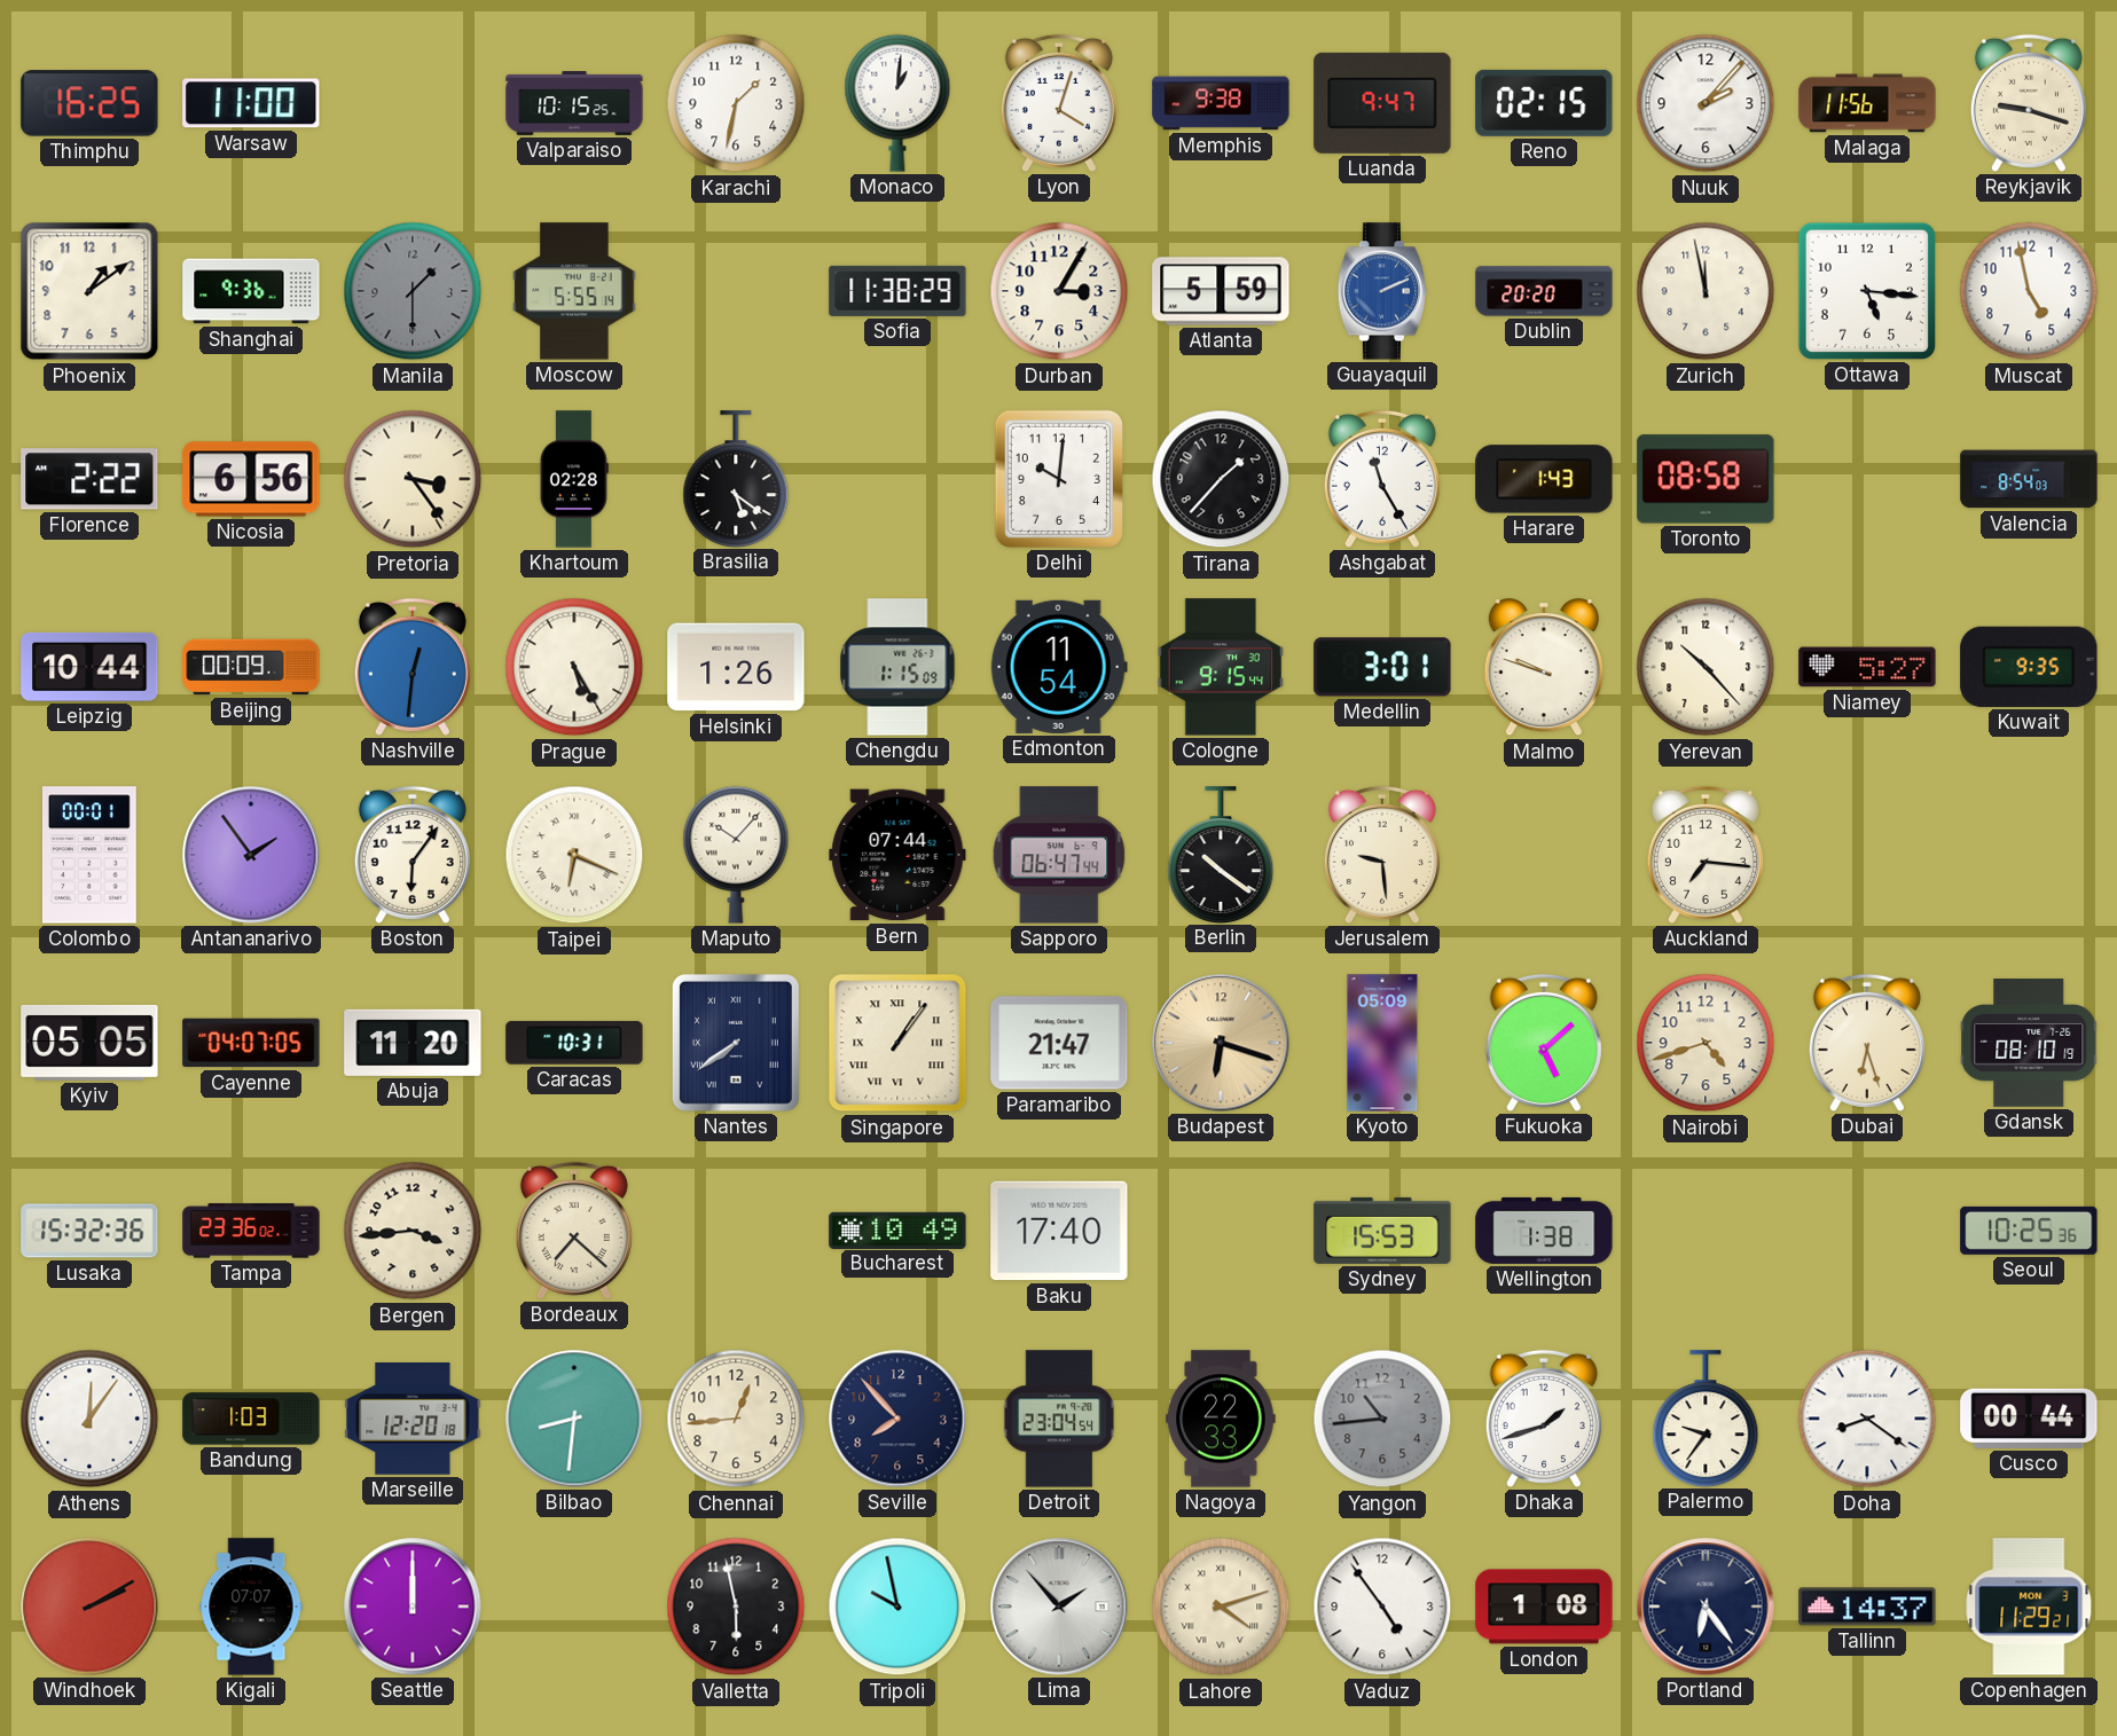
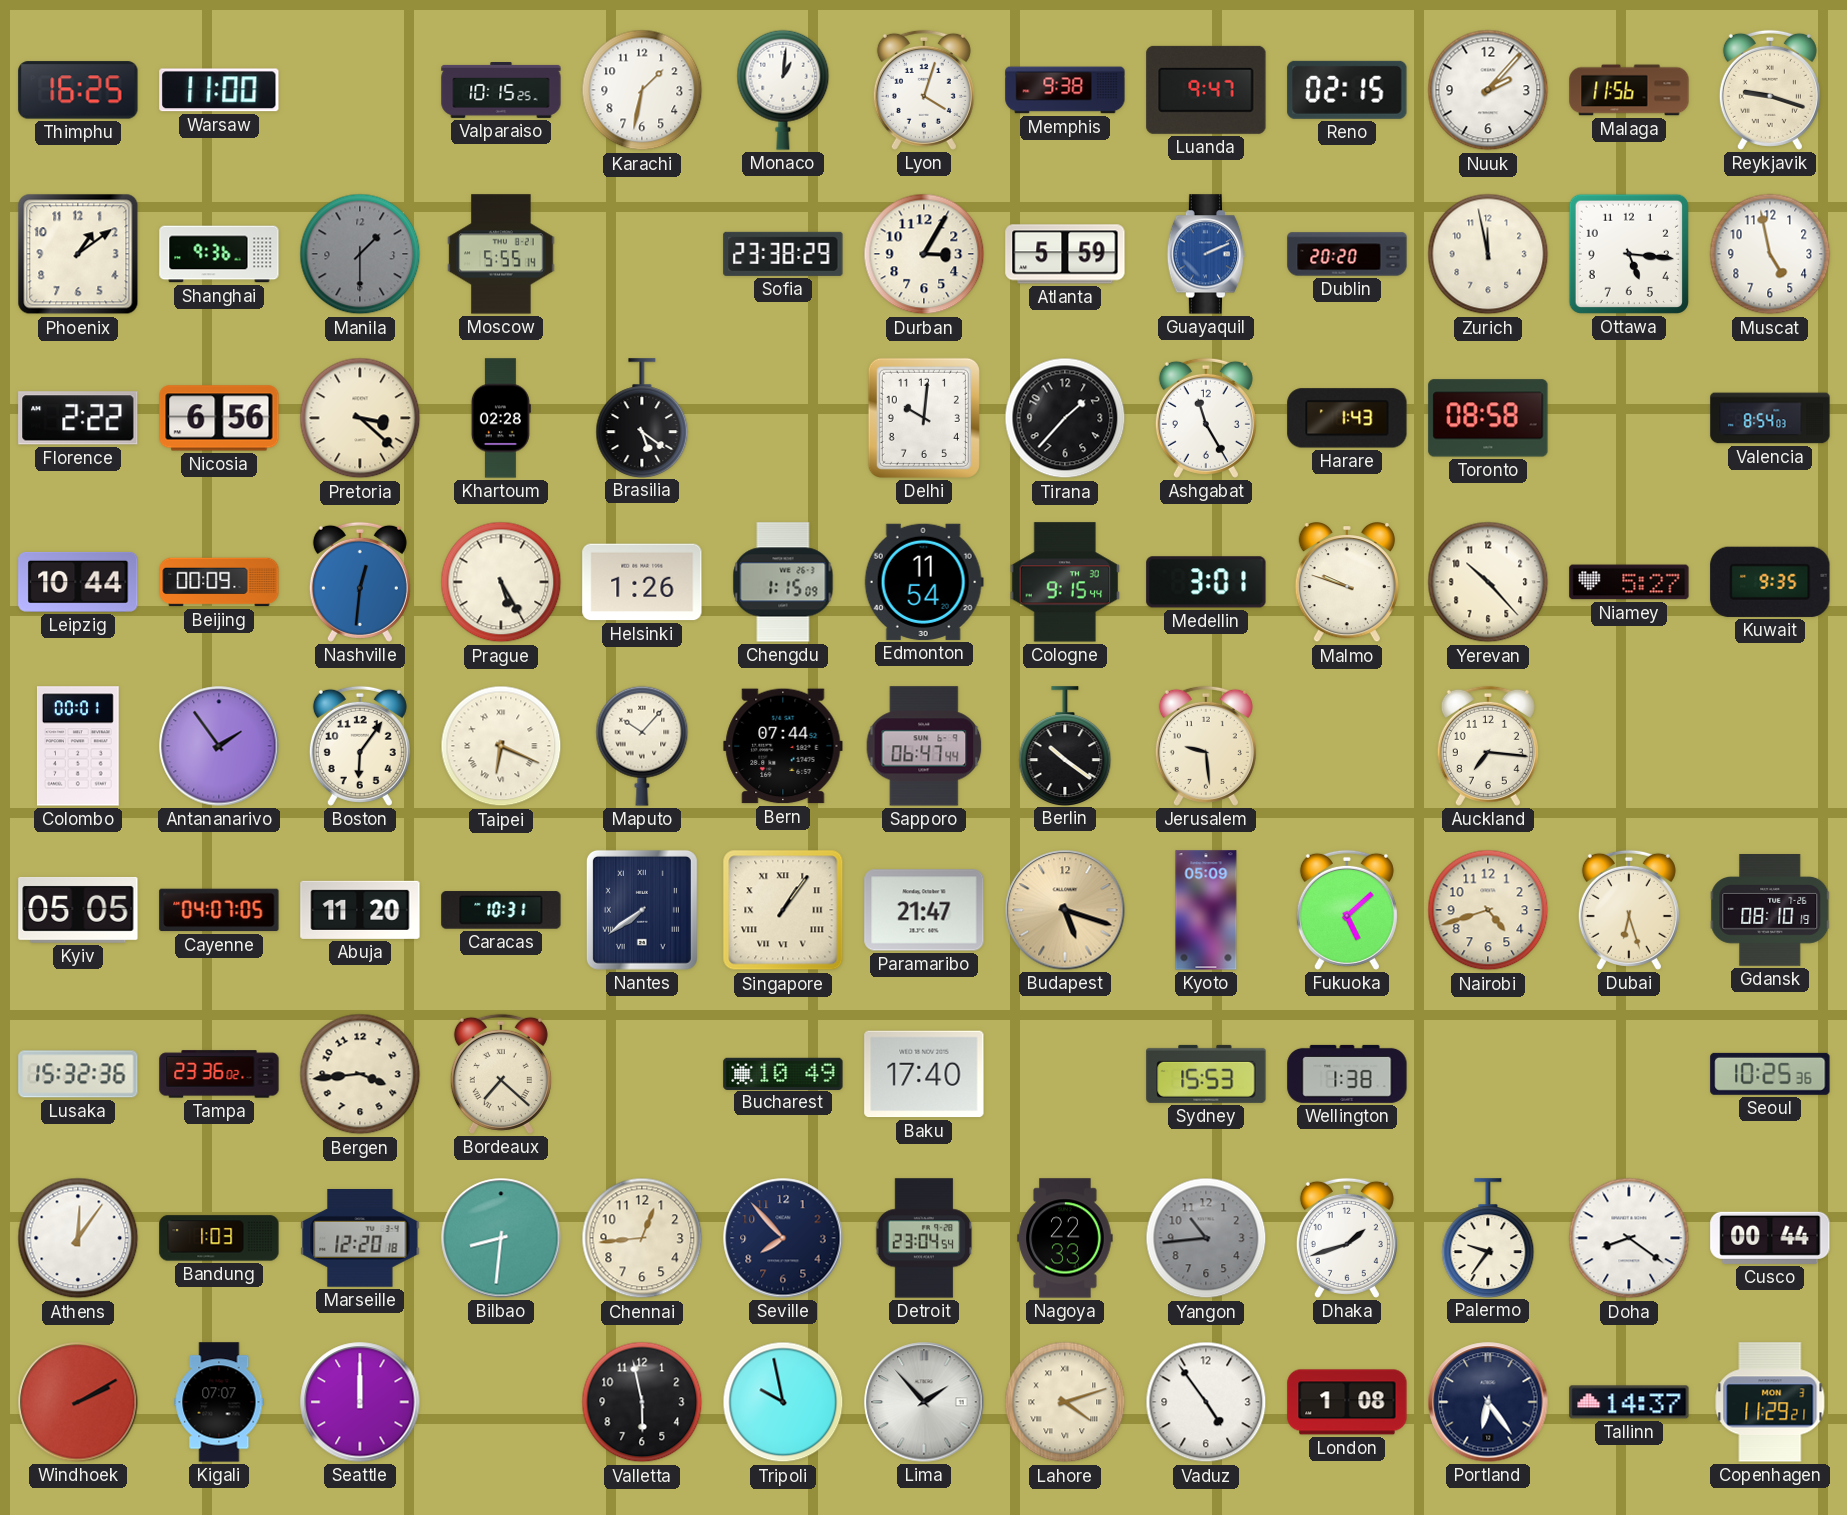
Sofia: 11:38 -> 23:38 (783, 254)
Pretoria: 3:24 -> 3:22 (360, 418)
Budapest: 6:18 -> 5:18 (1065, 910)
